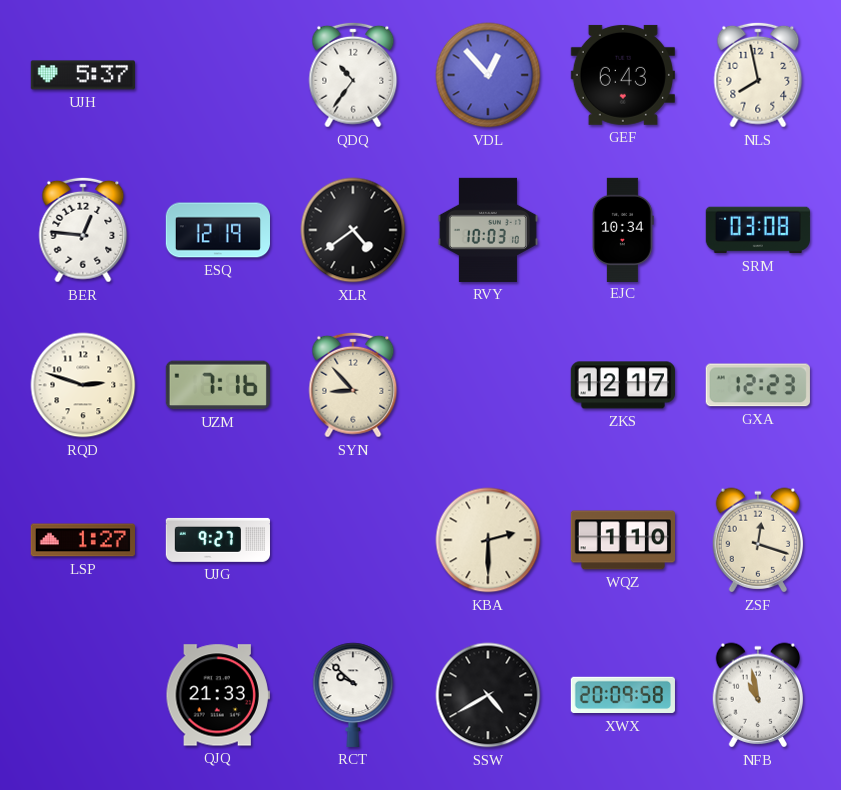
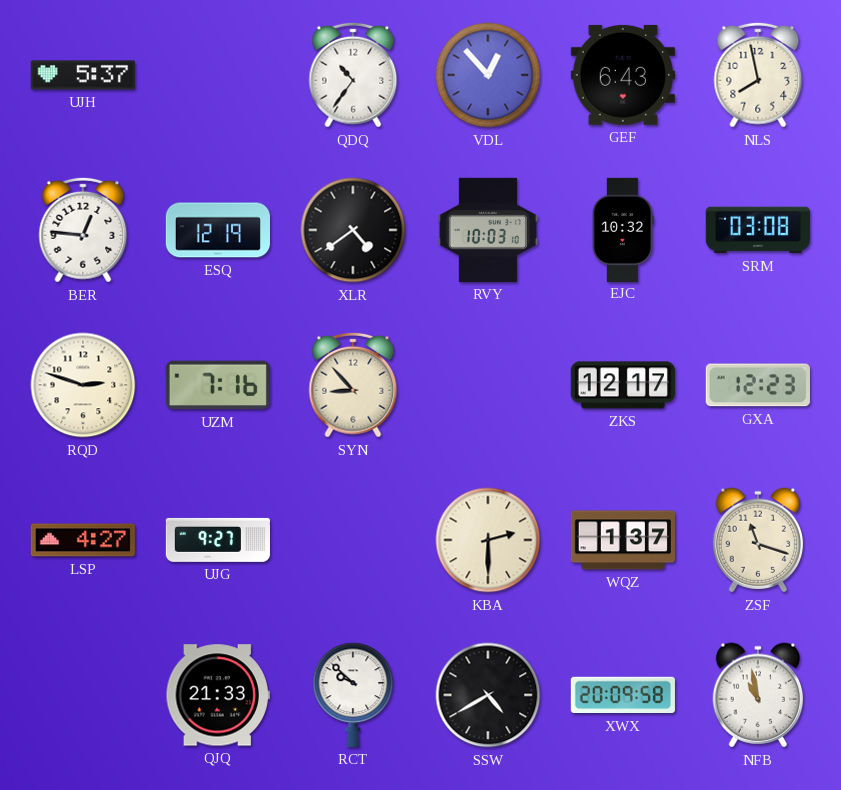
EJC: 10:34 -> 10:32 (623, 229)
LSP: 1:27 -> 4:27 (83, 540)
WQZ: 1:10 -> 1:37 (622, 540)
ZSF: 12:18 -> 11:18 (757, 540)
